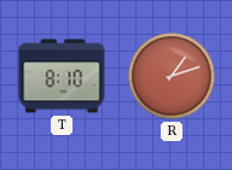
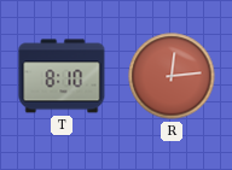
R: 1:12 -> 12:14 (172, 76)
